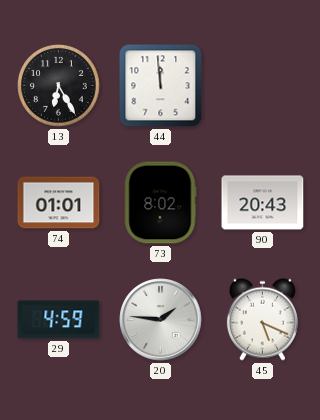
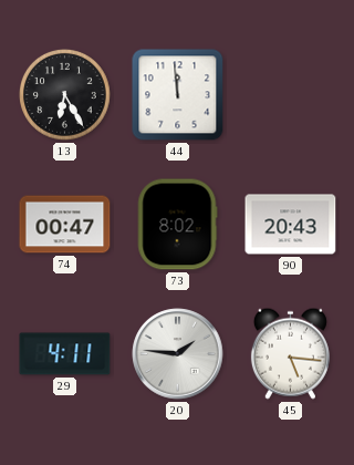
74: 01:01 -> 00:47 (65, 225)
29: 4:59 -> 4:11 (65, 354)
45: 5:19 -> 5:16 (290, 353)
